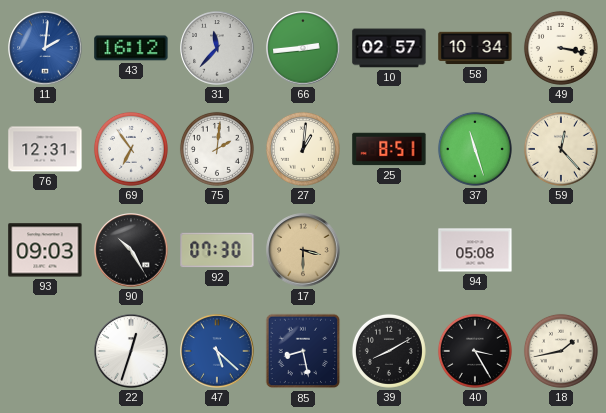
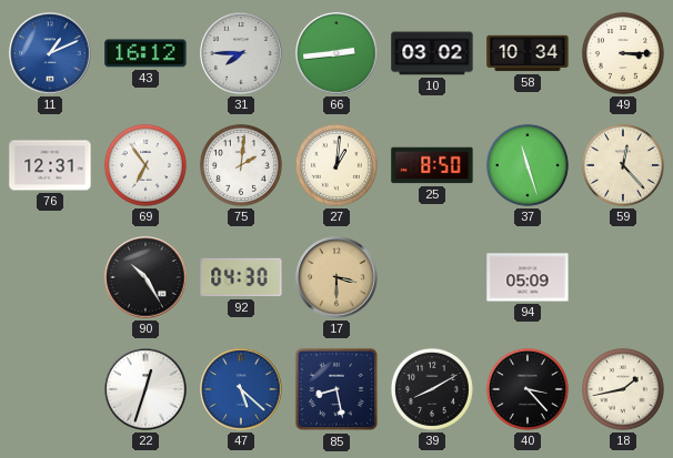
11: 2:01 -> 1:11 (50, 53)
31: 11:37 -> 7:45 (241, 53)
10: 02:57 -> 03:02 (432, 53)
49: 3:17 -> 3:15 (623, 53)
25: 8:51 -> 8:50 (432, 165)
93: 09:03 -> none (45, 250)
92: 07:30 -> 04:30 (241, 277)
94: 05:08 -> 05:09 (528, 277)
40: 3:25 -> 3:23 (528, 389)
